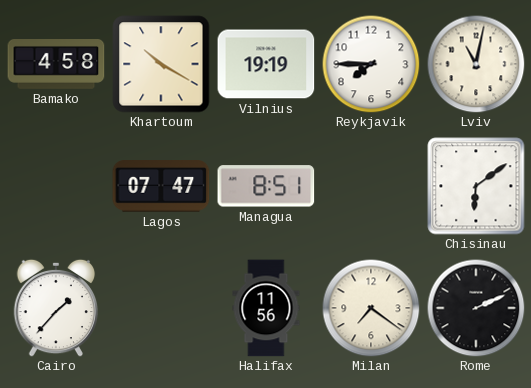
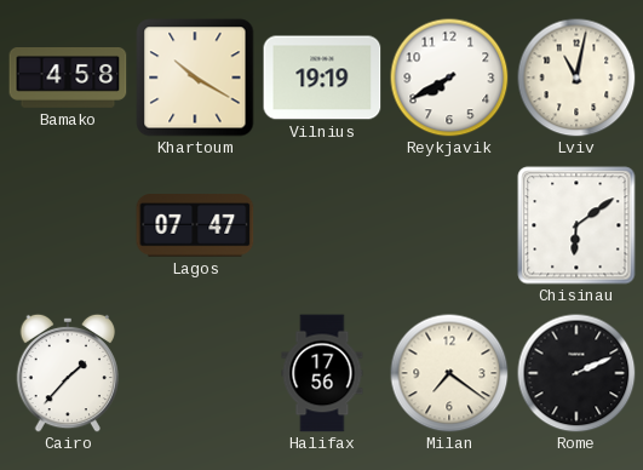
Reykjavik: 7:45 -> 7:40 (449, 78)
Managua: 8:51 -> none (266, 186)
Halifax: 11:56 -> 17:56 (322, 373)
